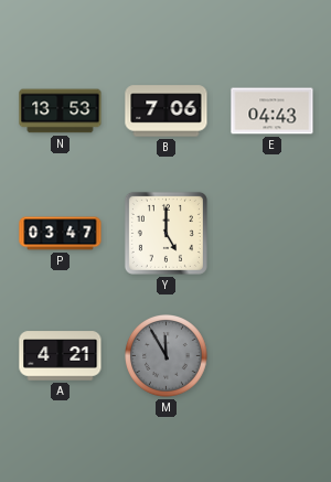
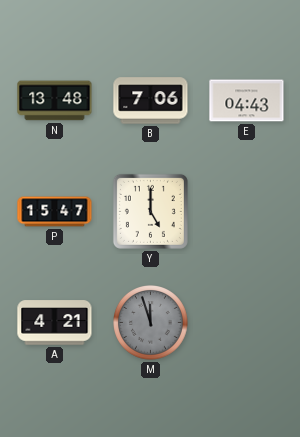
N: 13:53 -> 13:48 (55, 101)
P: 03:47 -> 15:47 (55, 212)
M: 11:55 -> 11:57 (151, 323)
